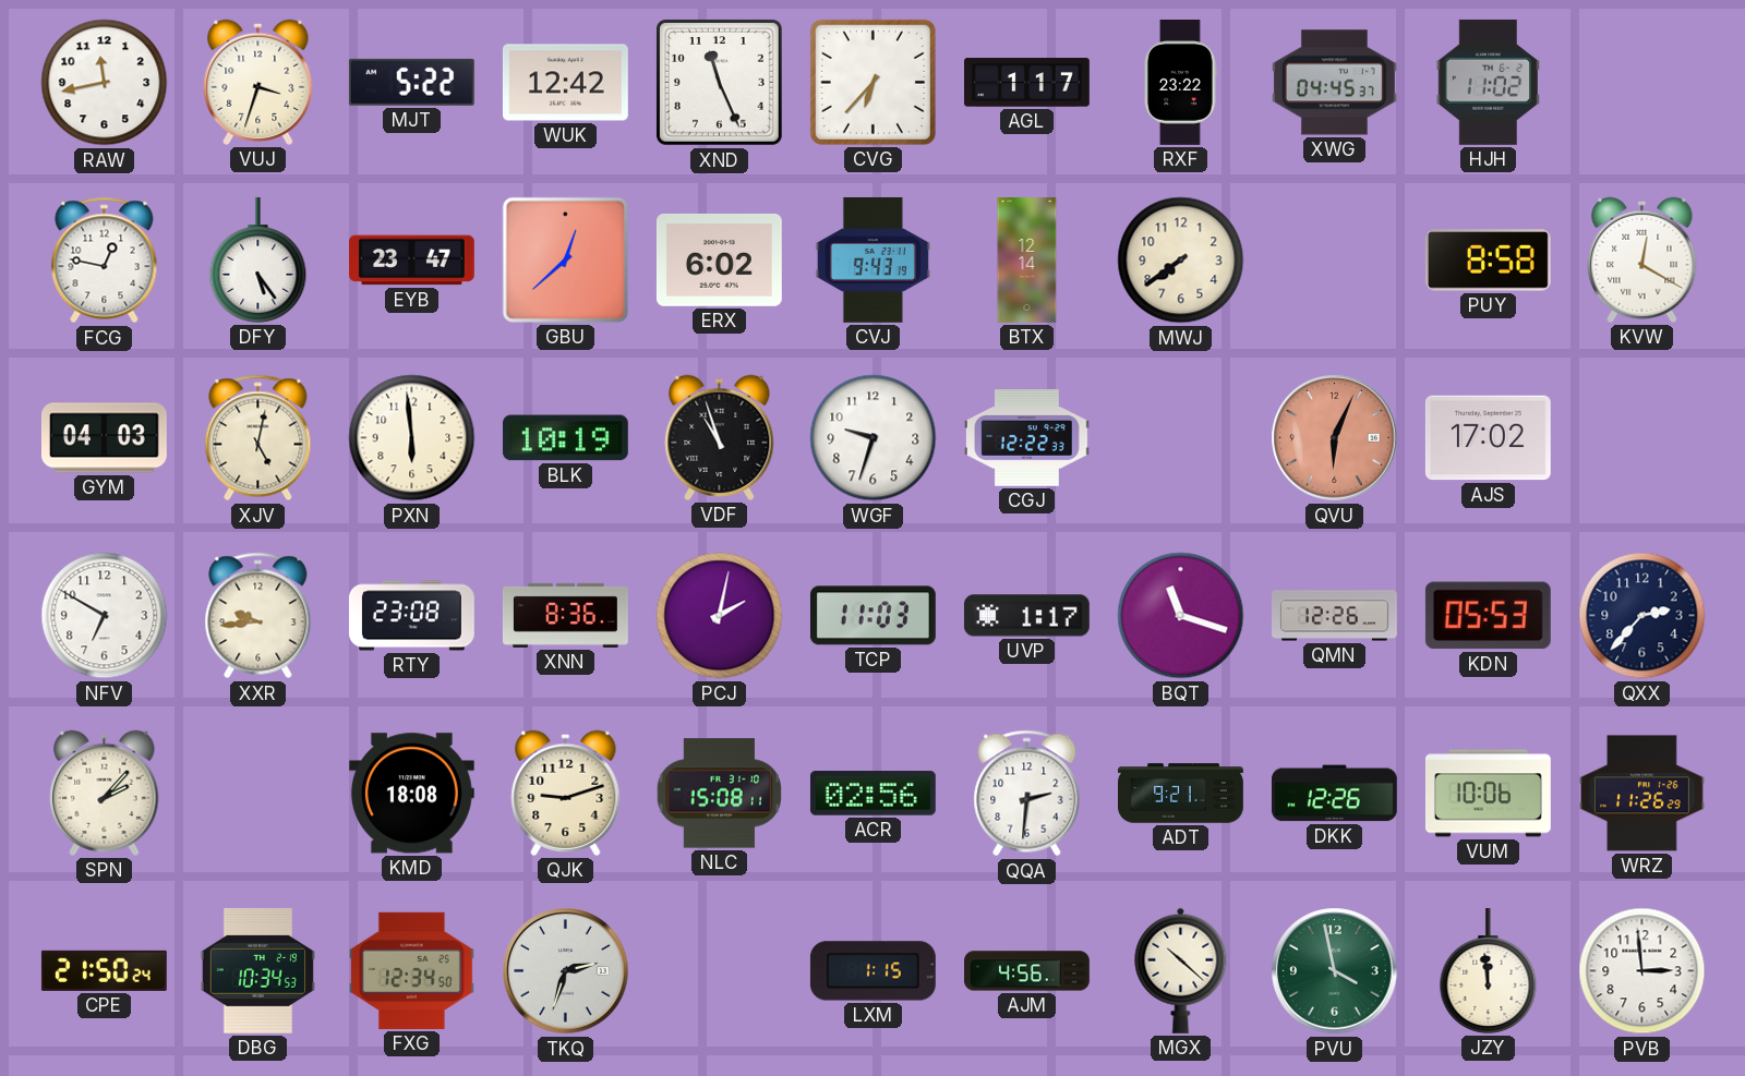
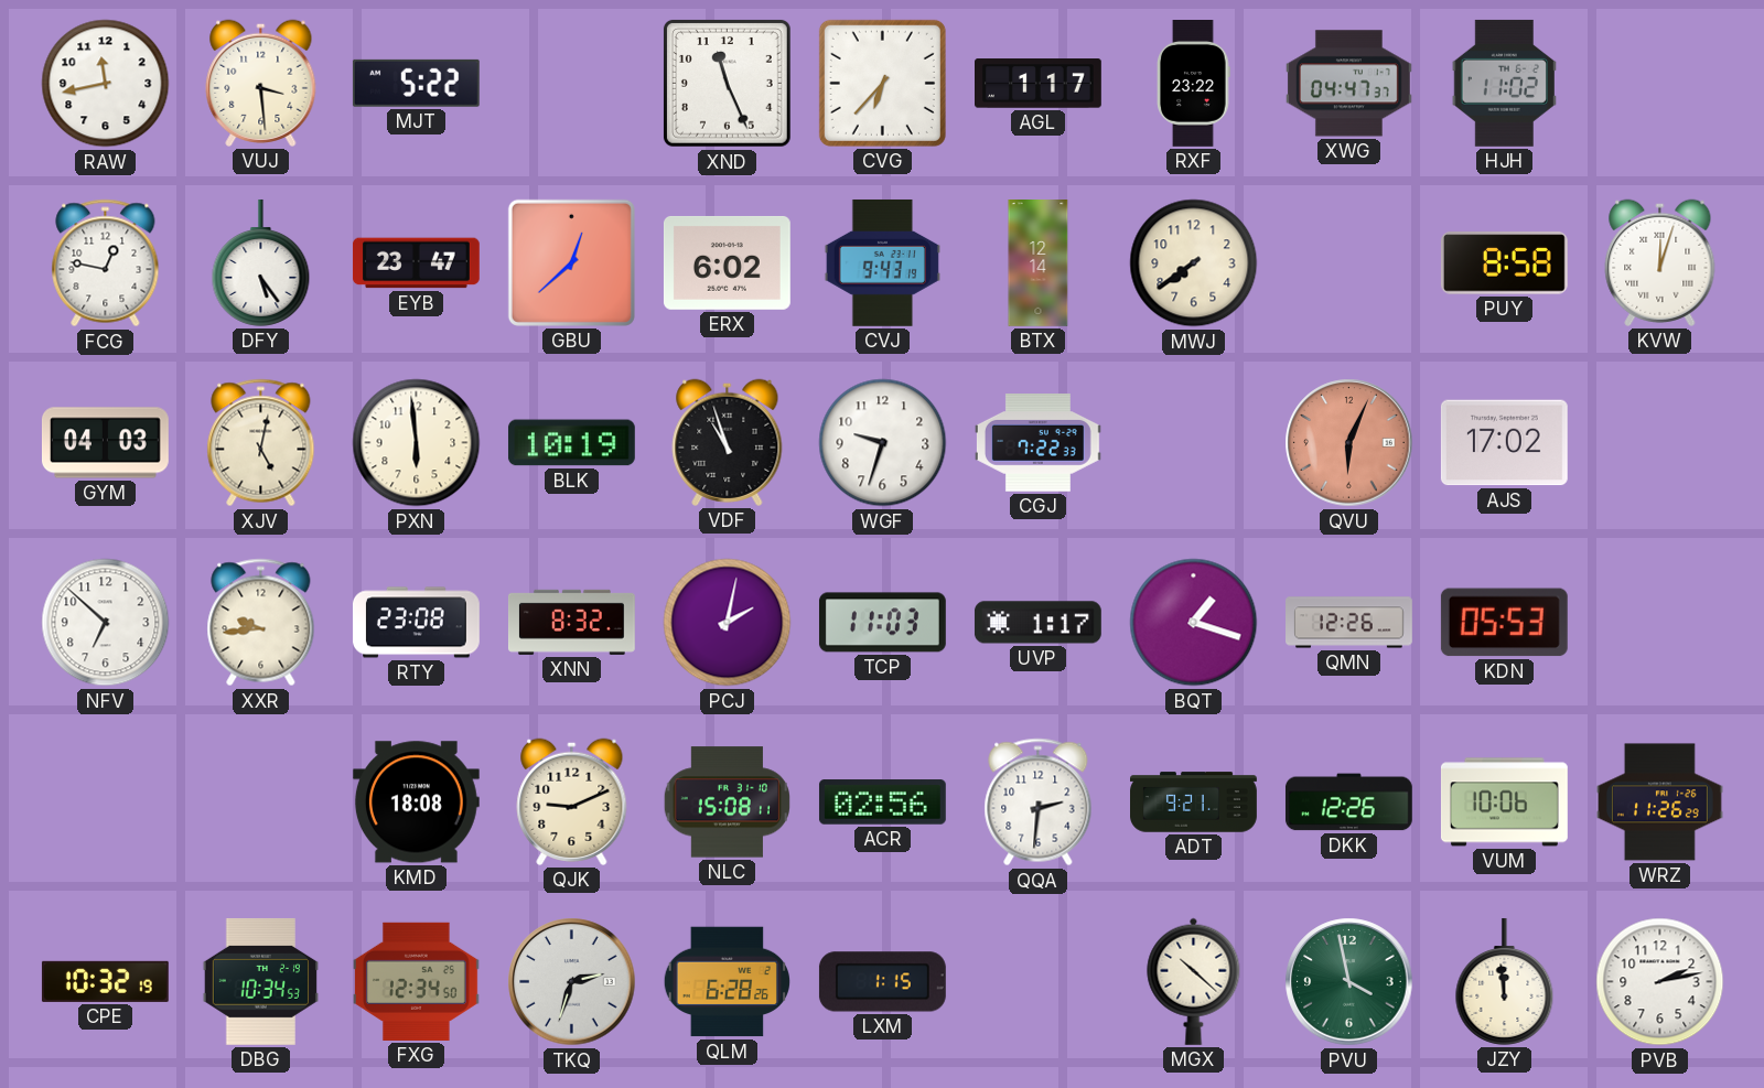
VUJ: 3:33 -> 3:29 (261, 83)
WUK: 12:42 -> none (565, 83)
XWG: 04:45 -> 04:47 (1348, 84)
KVW: 12:20 -> 12:03 (1660, 262)
CGJ: 12:22 -> 7:22 (1037, 443)
NFV: 6:50 -> 6:52 (106, 623)
XNN: 8:36 -> 8:32 (571, 622)
BQT: 11:18 -> 1:18 (1194, 623)
QXX: 2:37 -> none (1642, 616)
SPN: 2:07 -> none (105, 793)
QJK: 9:12 -> 9:11 (572, 801)
CPE: 21:50 -> 10:32 (105, 981)
QLM: none -> 6:28 (727, 982)
AJM: 4:56 -> none (1027, 971)
PVB: 2:59 -> 2:13 (1660, 982)
